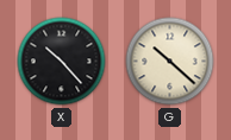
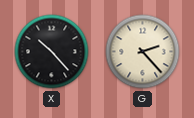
G: 10:22 -> 2:23 (143, 52)
